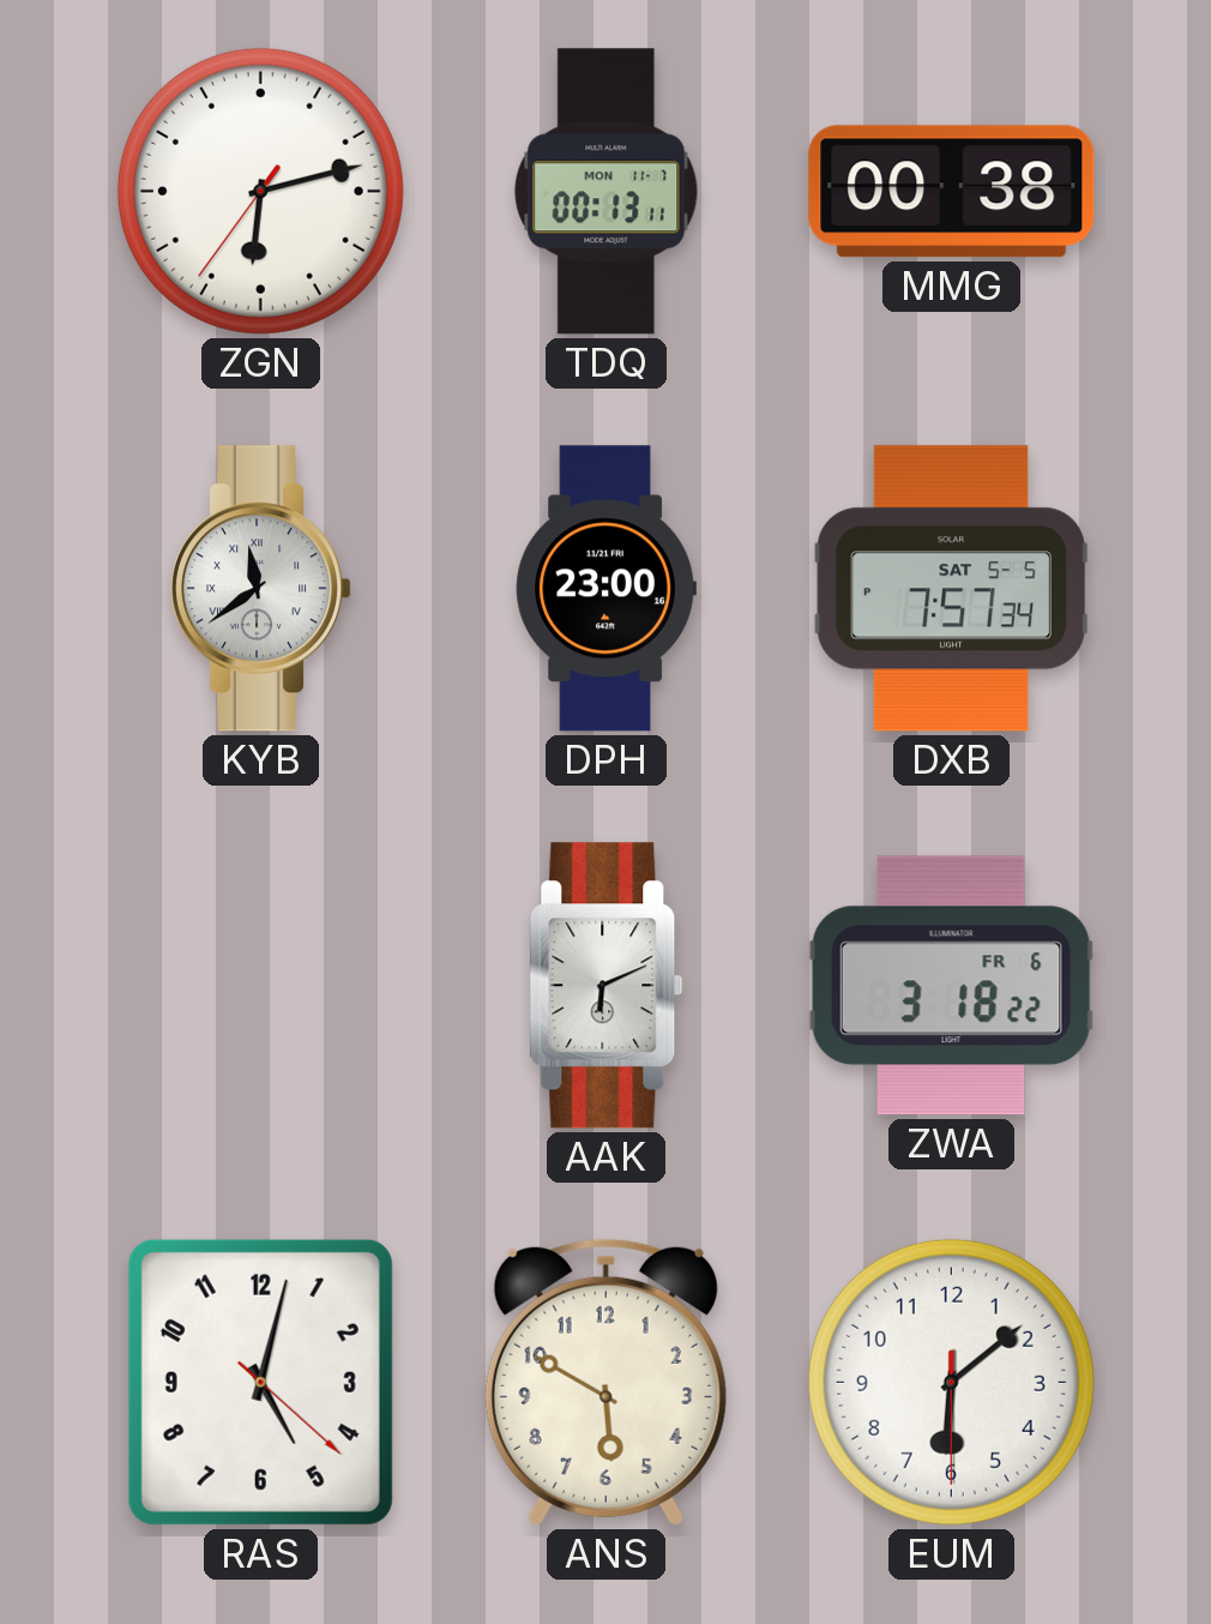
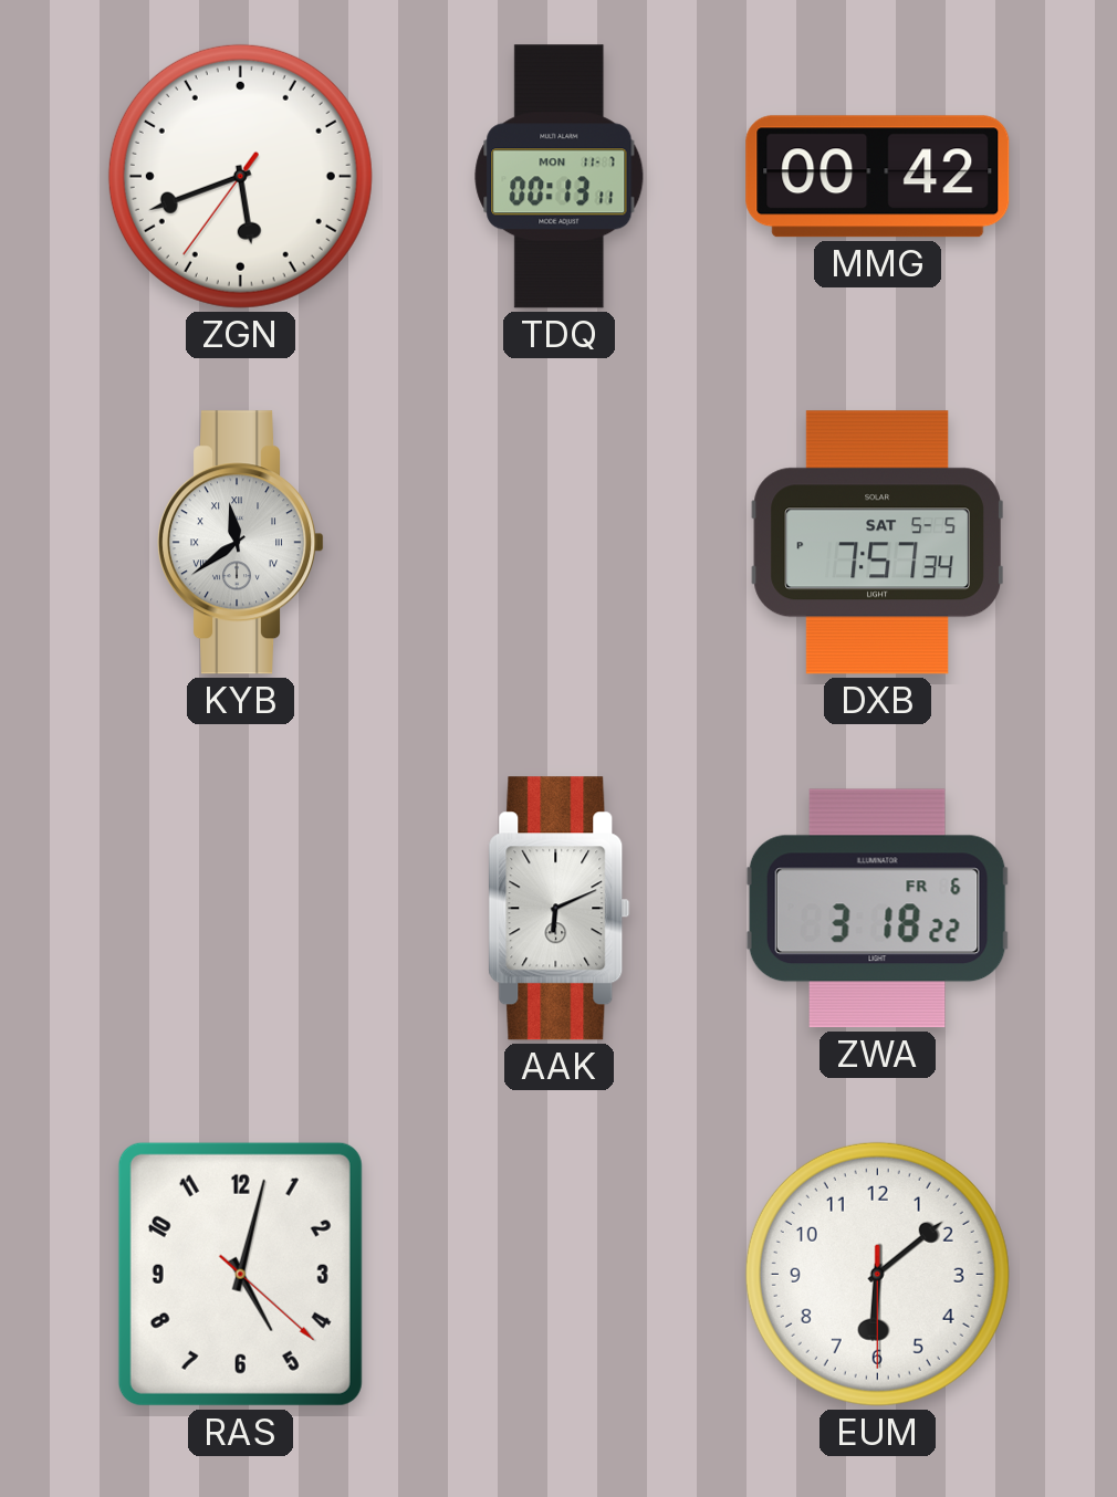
ZGN: 6:12 -> 5:41 (240, 176)
MMG: 00:38 -> 00:42 (878, 177)
DPH: 23:00 -> none (605, 589)
ANS: 5:50 -> none (605, 1382)
